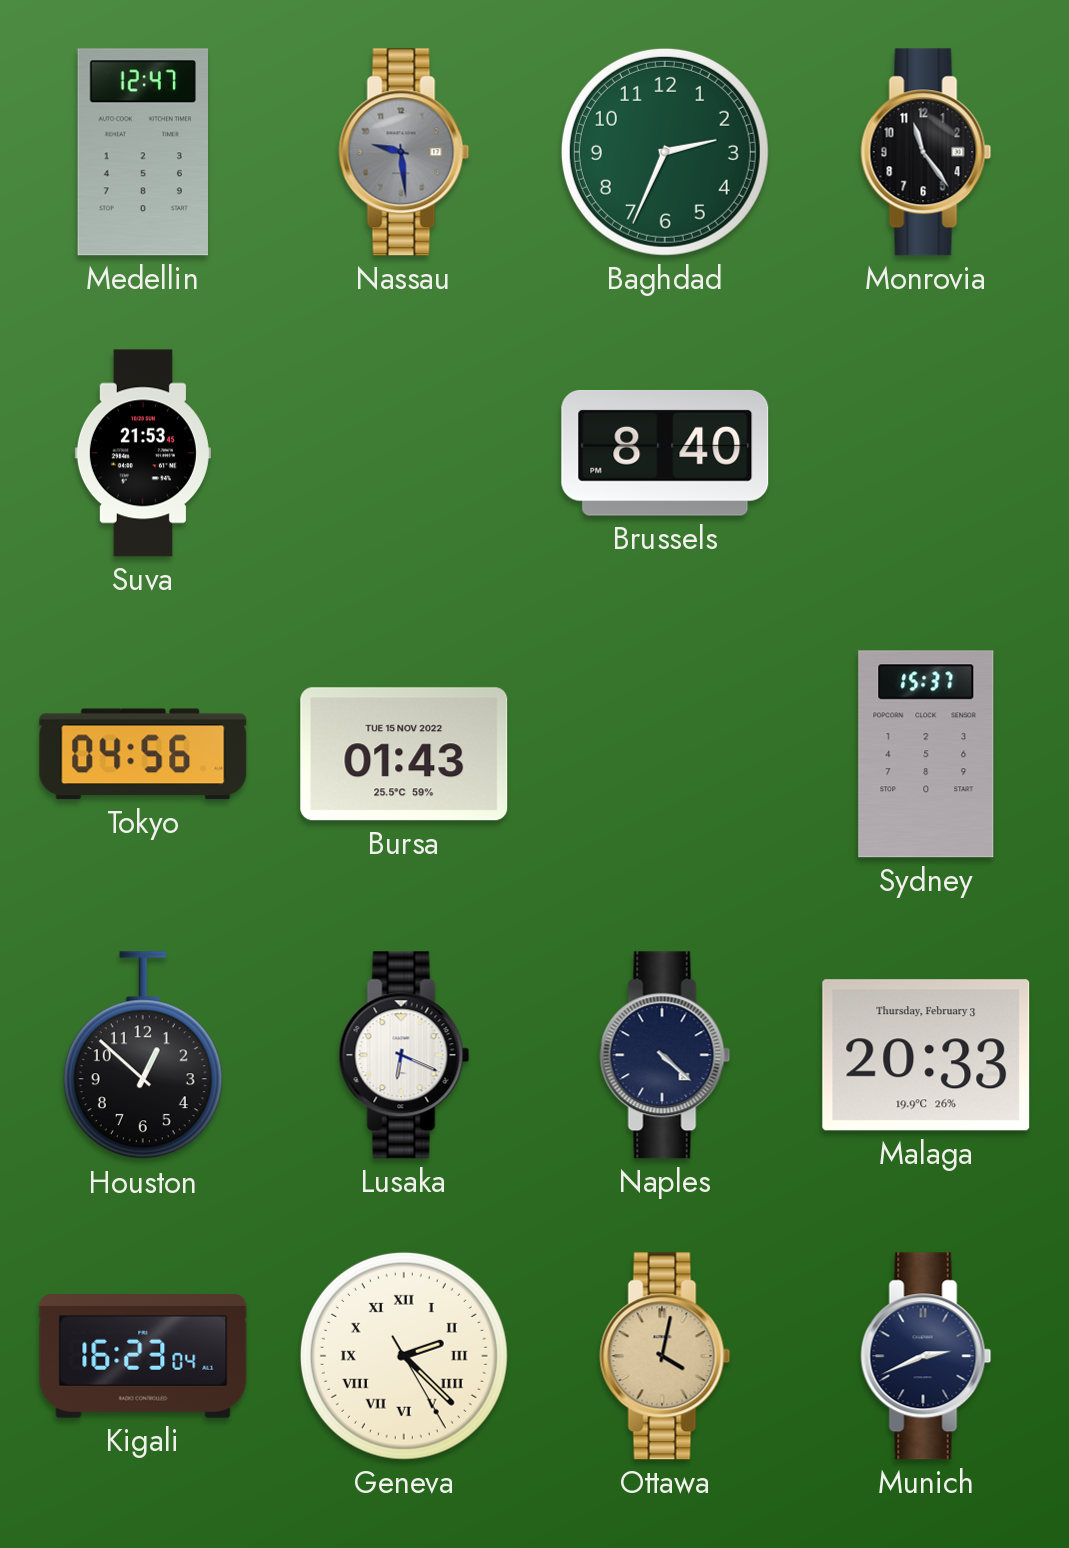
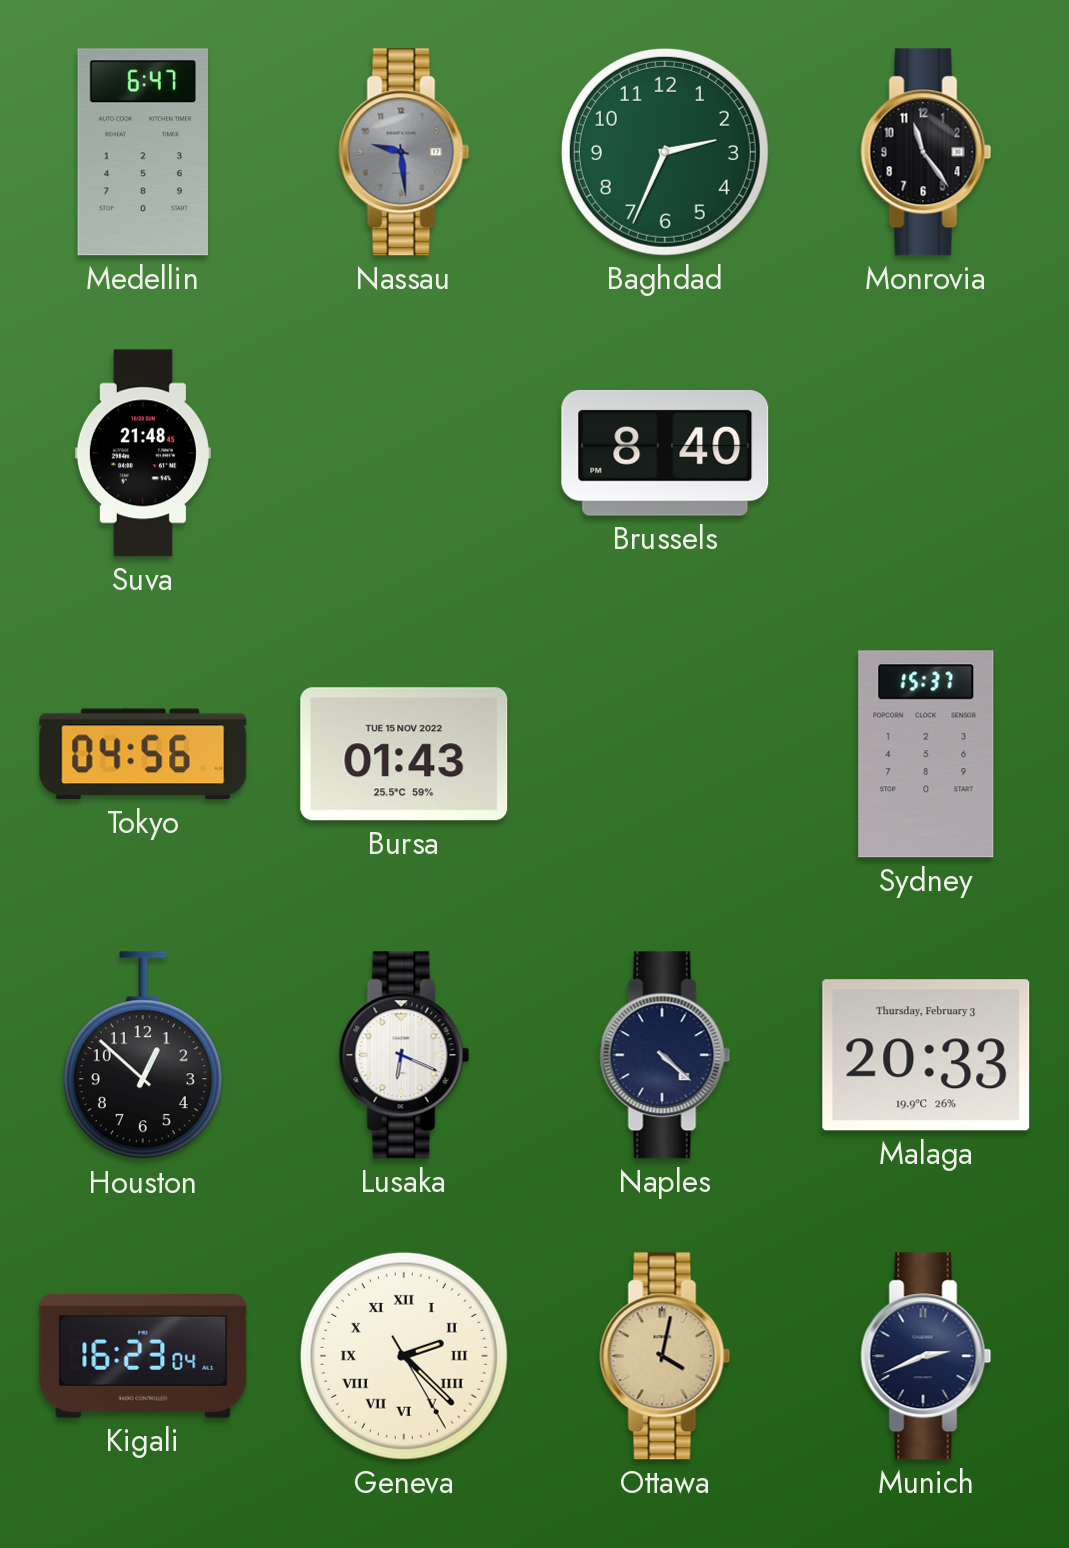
Medellin: 12:47 -> 6:47 (142, 152)
Suva: 21:53 -> 21:48 (143, 453)
